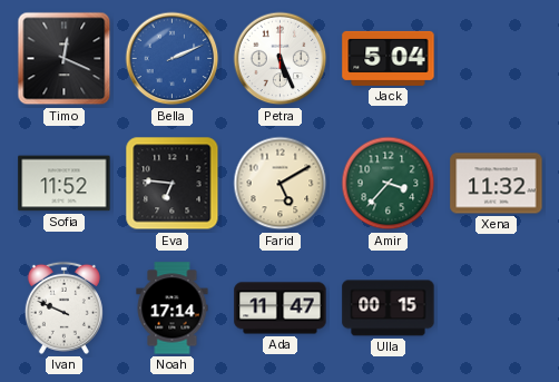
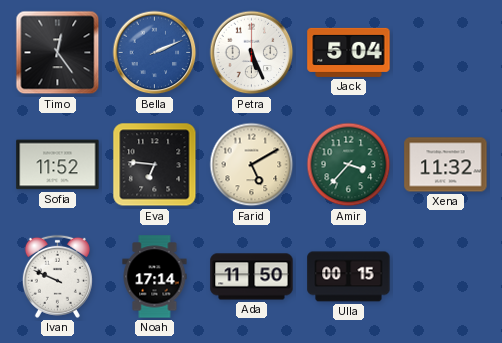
Timo: 12:19 -> 12:24 (58, 53)
Ada: 11:47 -> 11:50 (252, 277)
